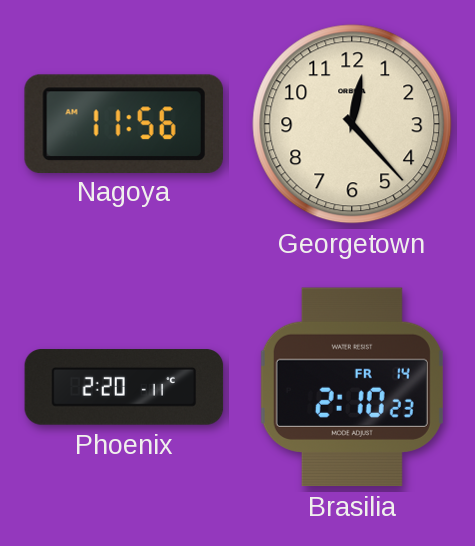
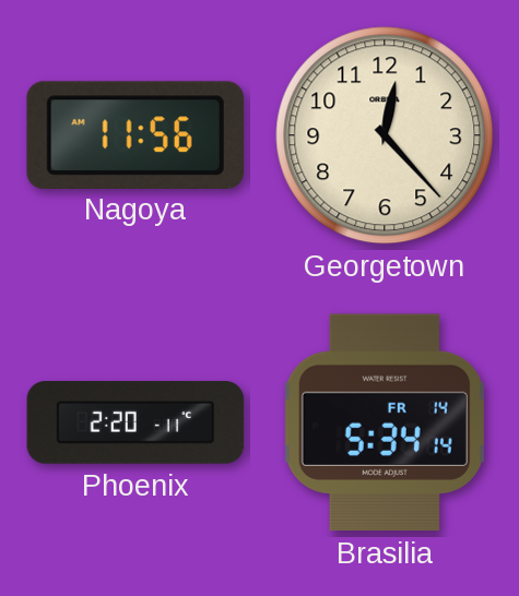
Brasilia: 2:10 -> 5:34 (385, 422)
